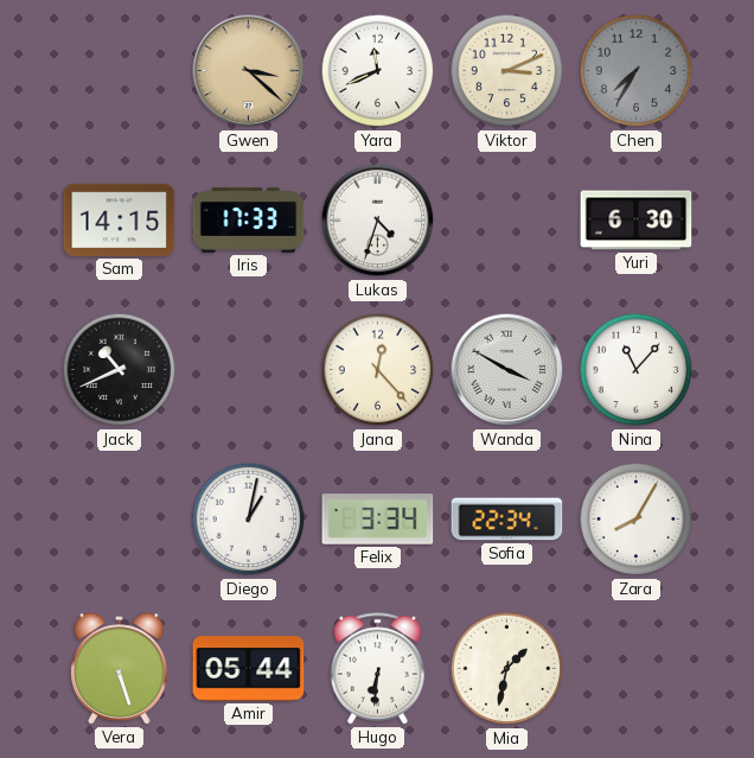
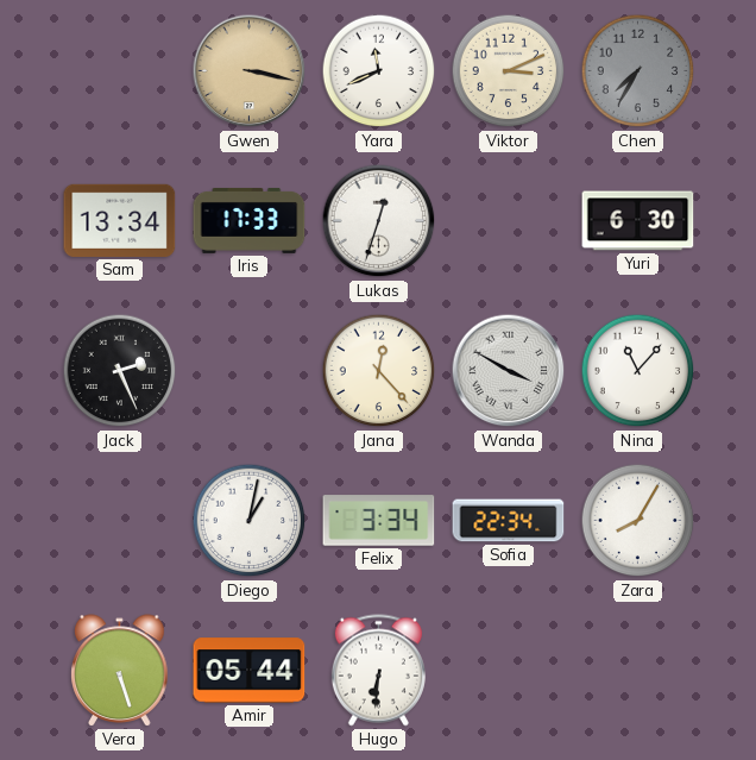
Gwen: 3:22 -> 3:17 (250, 71)
Sam: 14:15 -> 13:34 (120, 220)
Lukas: 4:33 -> 12:33 (379, 221)
Jack: 10:41 -> 2:26 (120, 371)
Mia: 1:32 -> none (507, 669)
